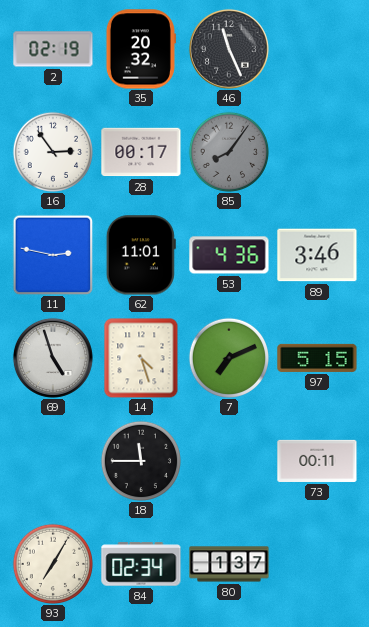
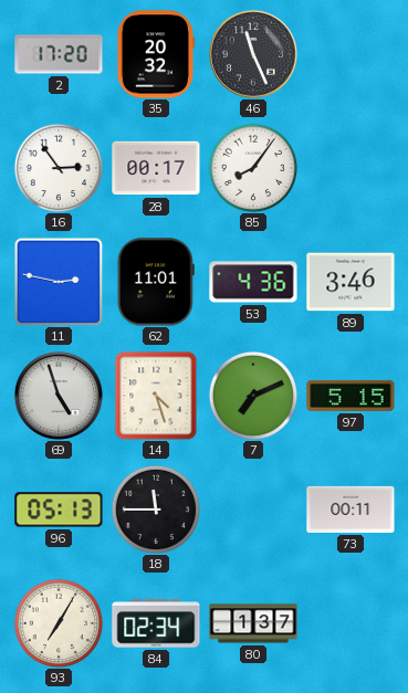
2: 02:19 -> 17:20 (59, 54)
85 dial: grey -> white (252, 167)
96: none -> 05:13 (59, 510)
